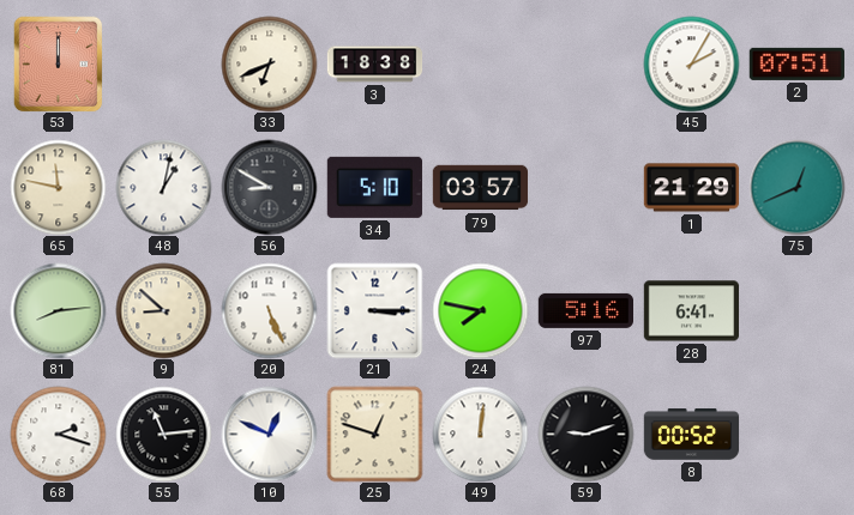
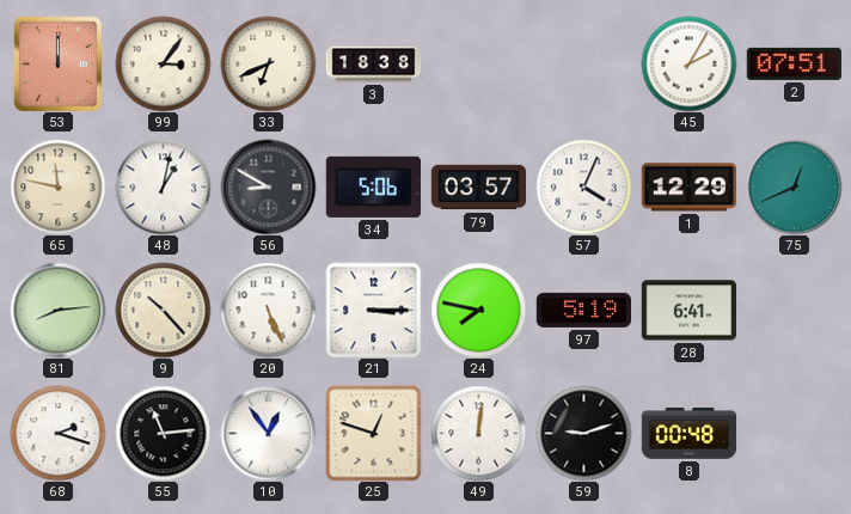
99: none -> 3:06 (163, 63)
34: 5:10 -> 5:06 (373, 186)
57: none -> 4:04 (583, 186)
1: 21:29 -> 12:29 (688, 188)
9: 8:52 -> 10:23 (163, 310)
97: 5:16 -> 5:19 (583, 310)
10: 12:49 -> 12:54 (268, 433)
8: 00:52 -> 00:48 (688, 434)
